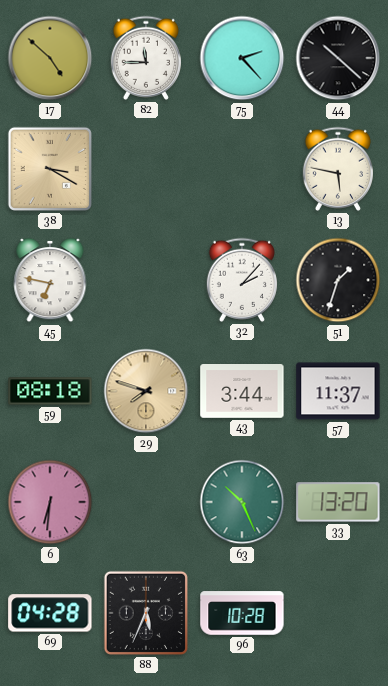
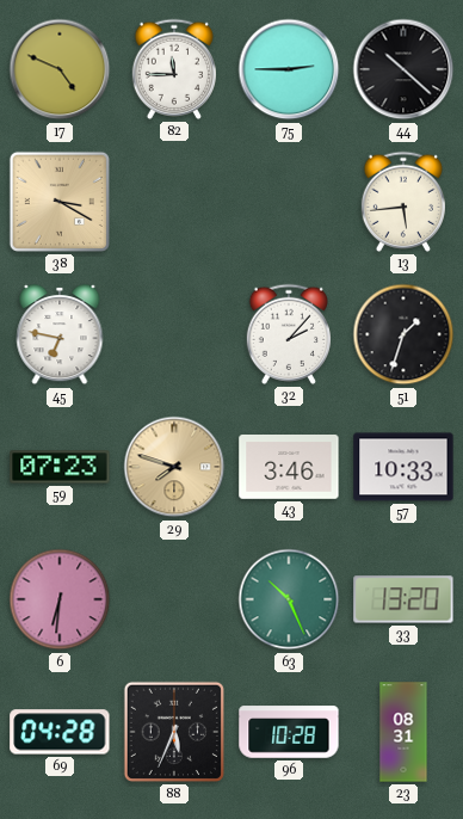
17: 4:52 -> 4:49 (60, 69)
75: 2:23 -> 2:45 (289, 69)
13: 5:47 -> 5:44 (403, 202)
59: 08:18 -> 07:23 (60, 467)
43: 3:44 -> 3:46 (289, 468)
57: 11:37 -> 10:33 (403, 467)
23: none -> 08:31 (403, 732)
